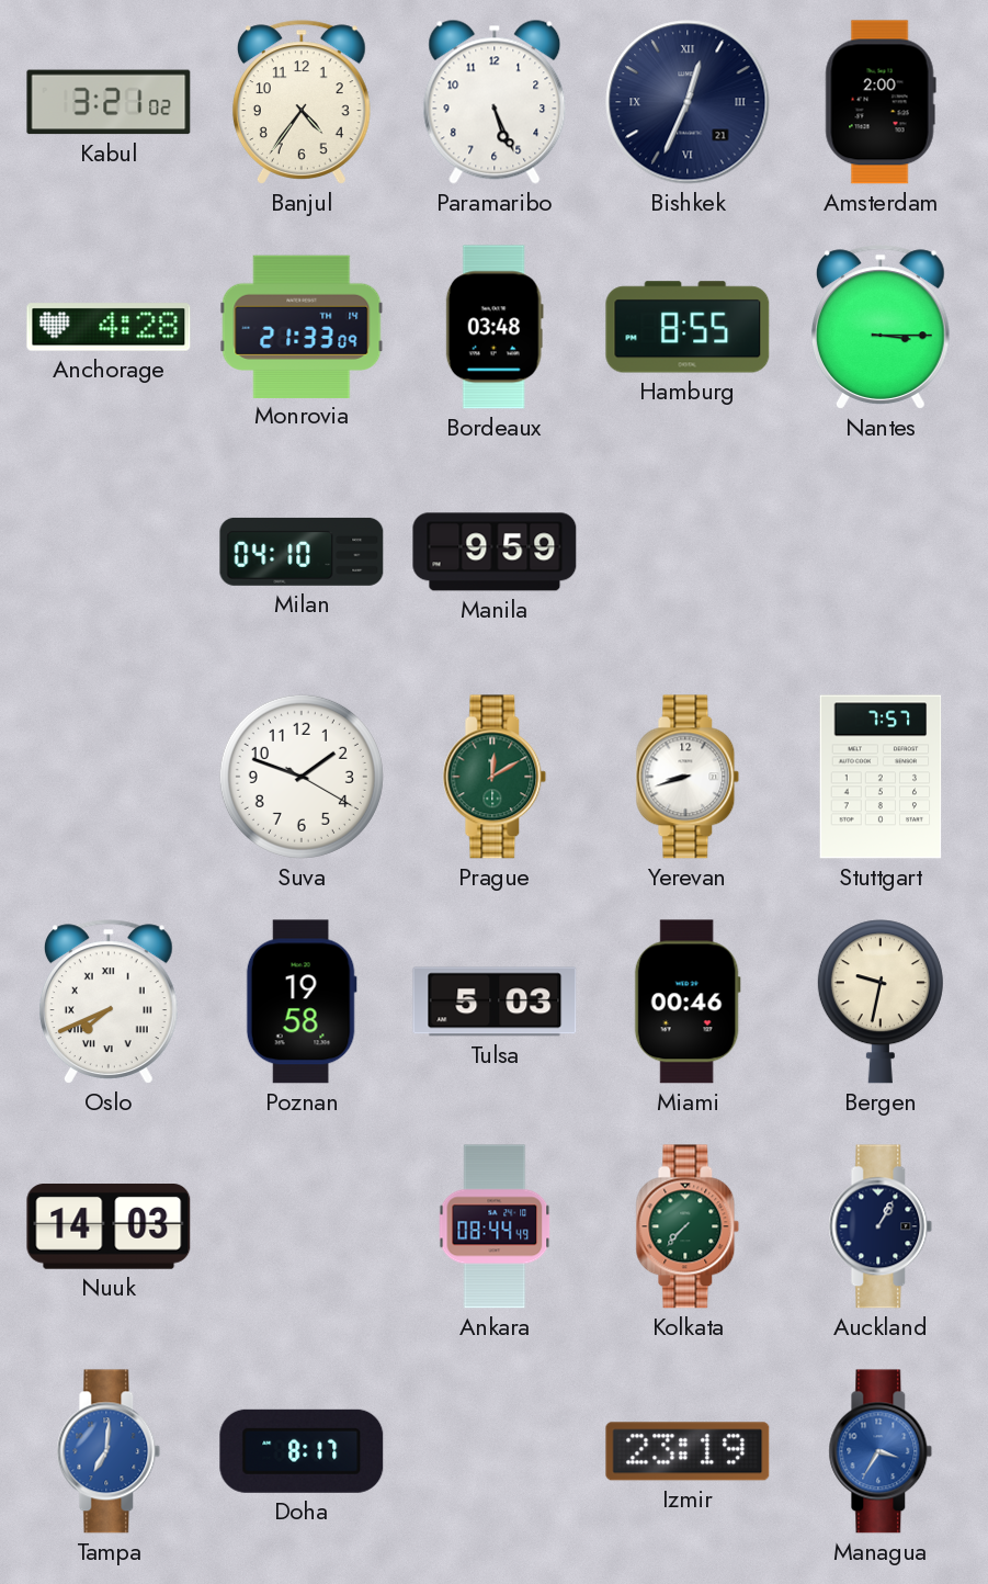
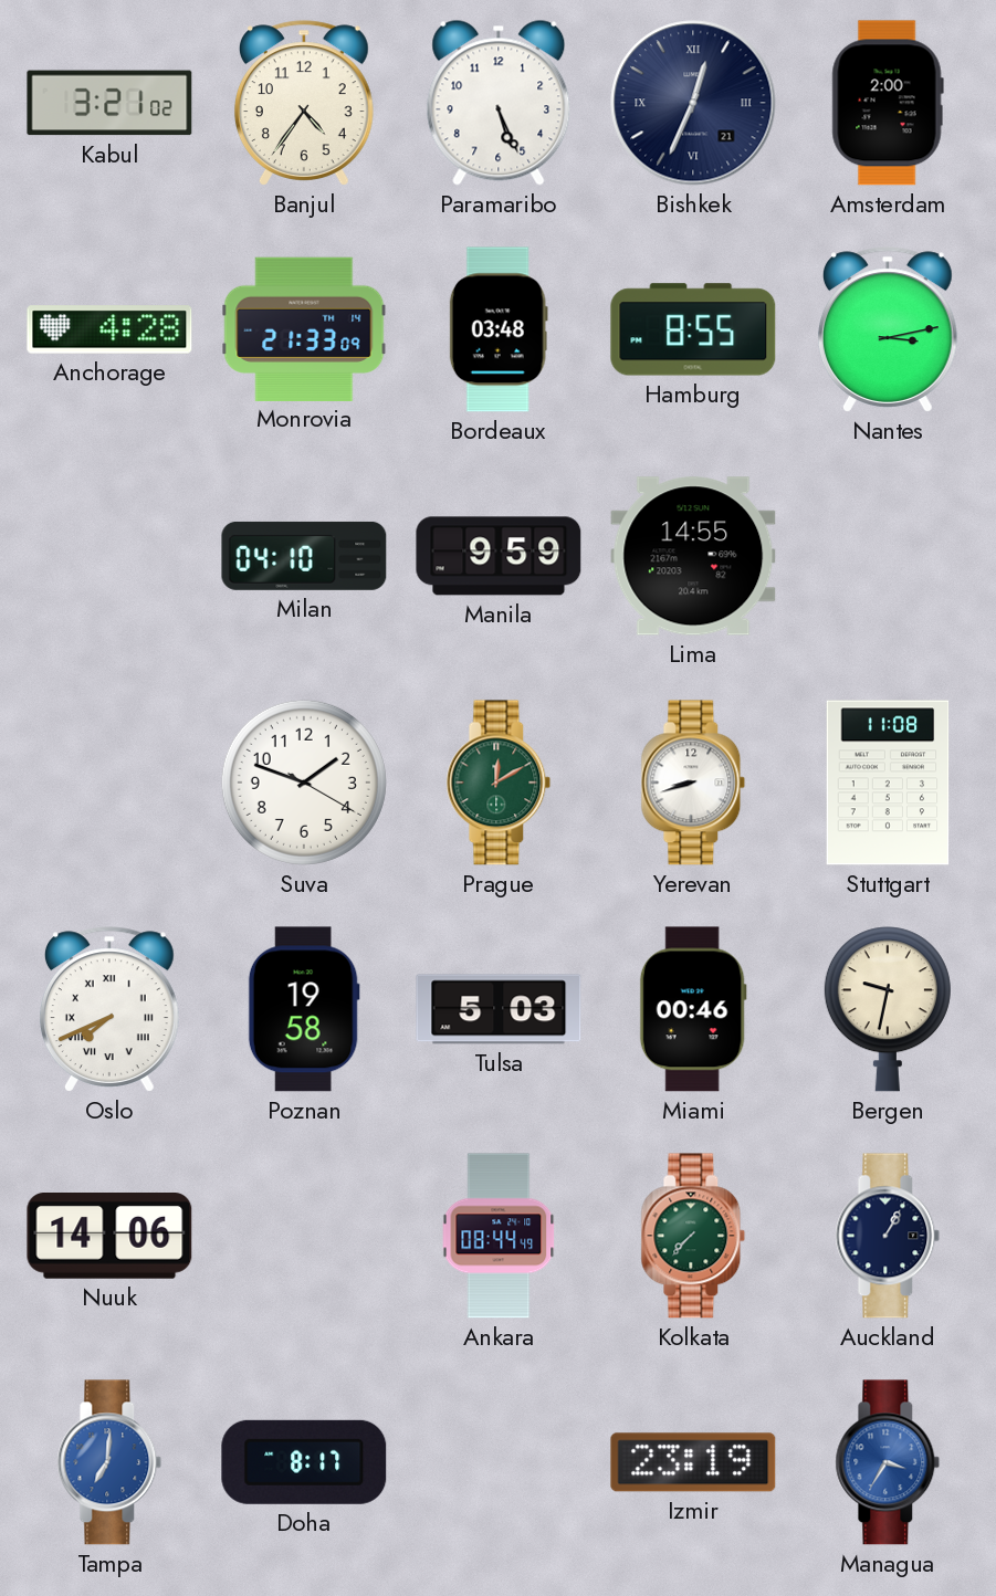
Nantes: 3:15 -> 3:13 (888, 329)
Lima: none -> 14:55 (693, 556)
Stuttgart: 7:57 -> 11:08 (888, 783)
Nuuk: 14:03 -> 14:06 (109, 1237)
